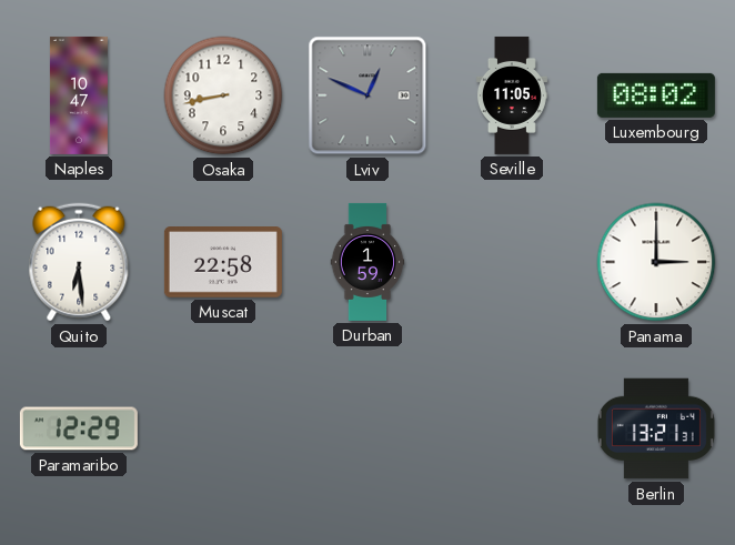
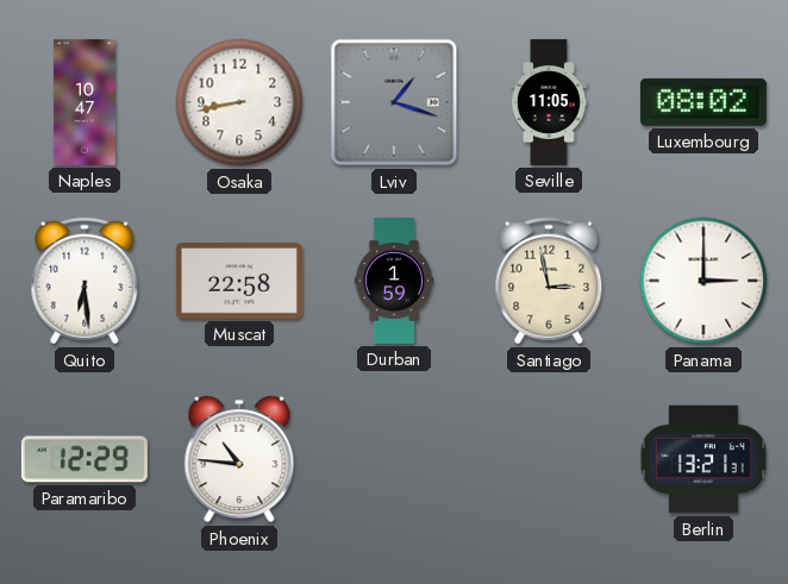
Lviv: 12:49 -> 1:18 (394, 102)
Santiago: none -> 2:58 (549, 281)
Phoenix: none -> 10:46 (239, 459)
